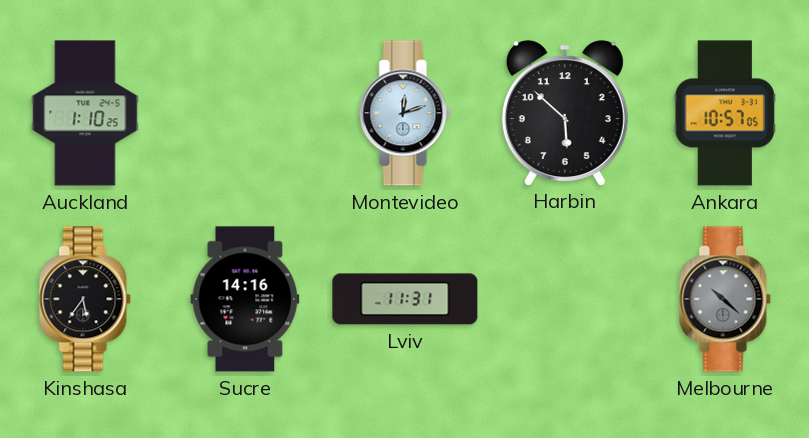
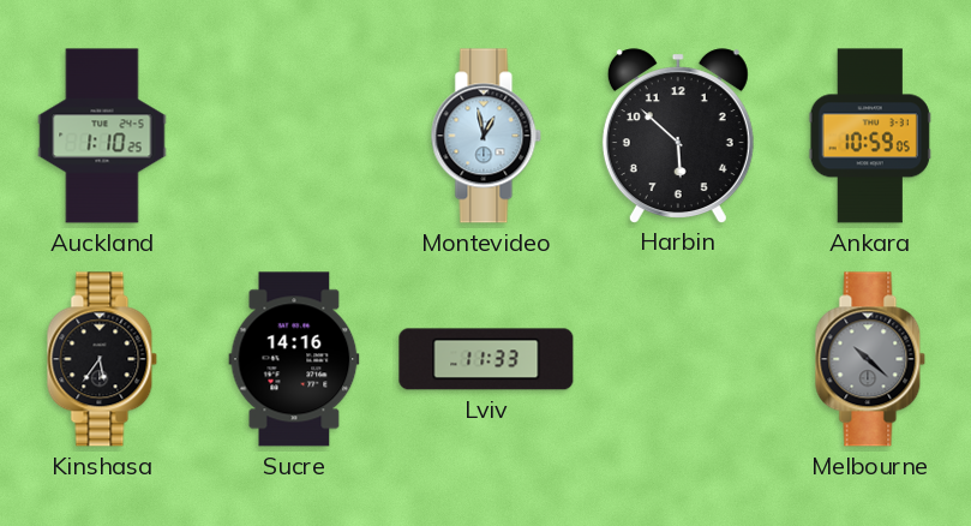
Montevideo: 12:12 -> 12:58 (486, 136)
Ankara: 10:57 -> 10:59 (870, 136)
Lviv: 11:31 -> 11:33 (486, 359)
